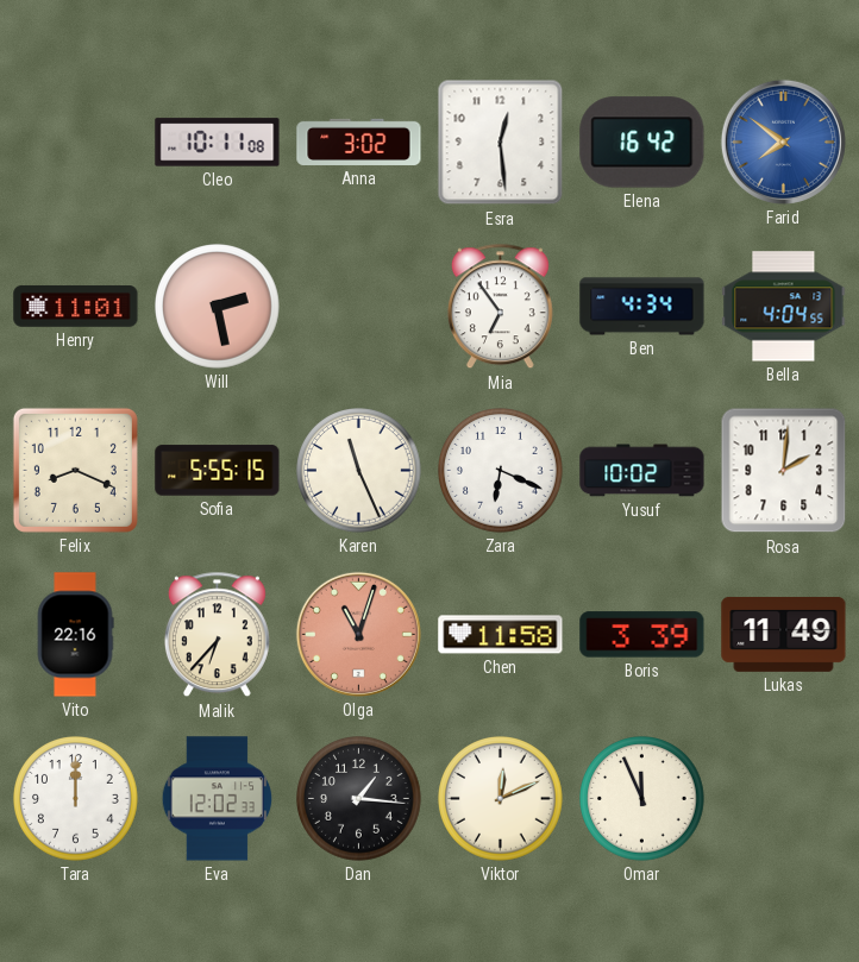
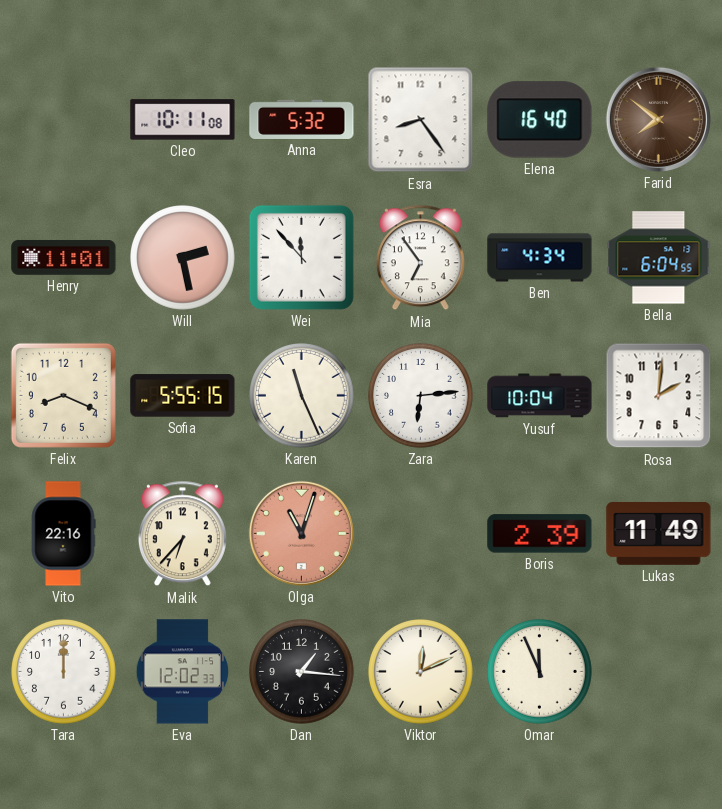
Anna: 3:02 -> 5:32 (302, 119)
Esra: 12:29 -> 8:24 (421, 120)
Elena: 16:42 -> 16:40 (540, 120)
Farid dial: blue -> brown (658, 119)
Wei: none -> 11:53 (301, 257)
Bella: 4:04 -> 6:04 (659, 258)
Zara: 6:19 -> 6:14 (421, 396)
Yusuf: 10:02 -> 10:04 (540, 396)
Chen: 11:58 -> none (501, 635)
Boris: 3:39 -> 2:39 (540, 534)
